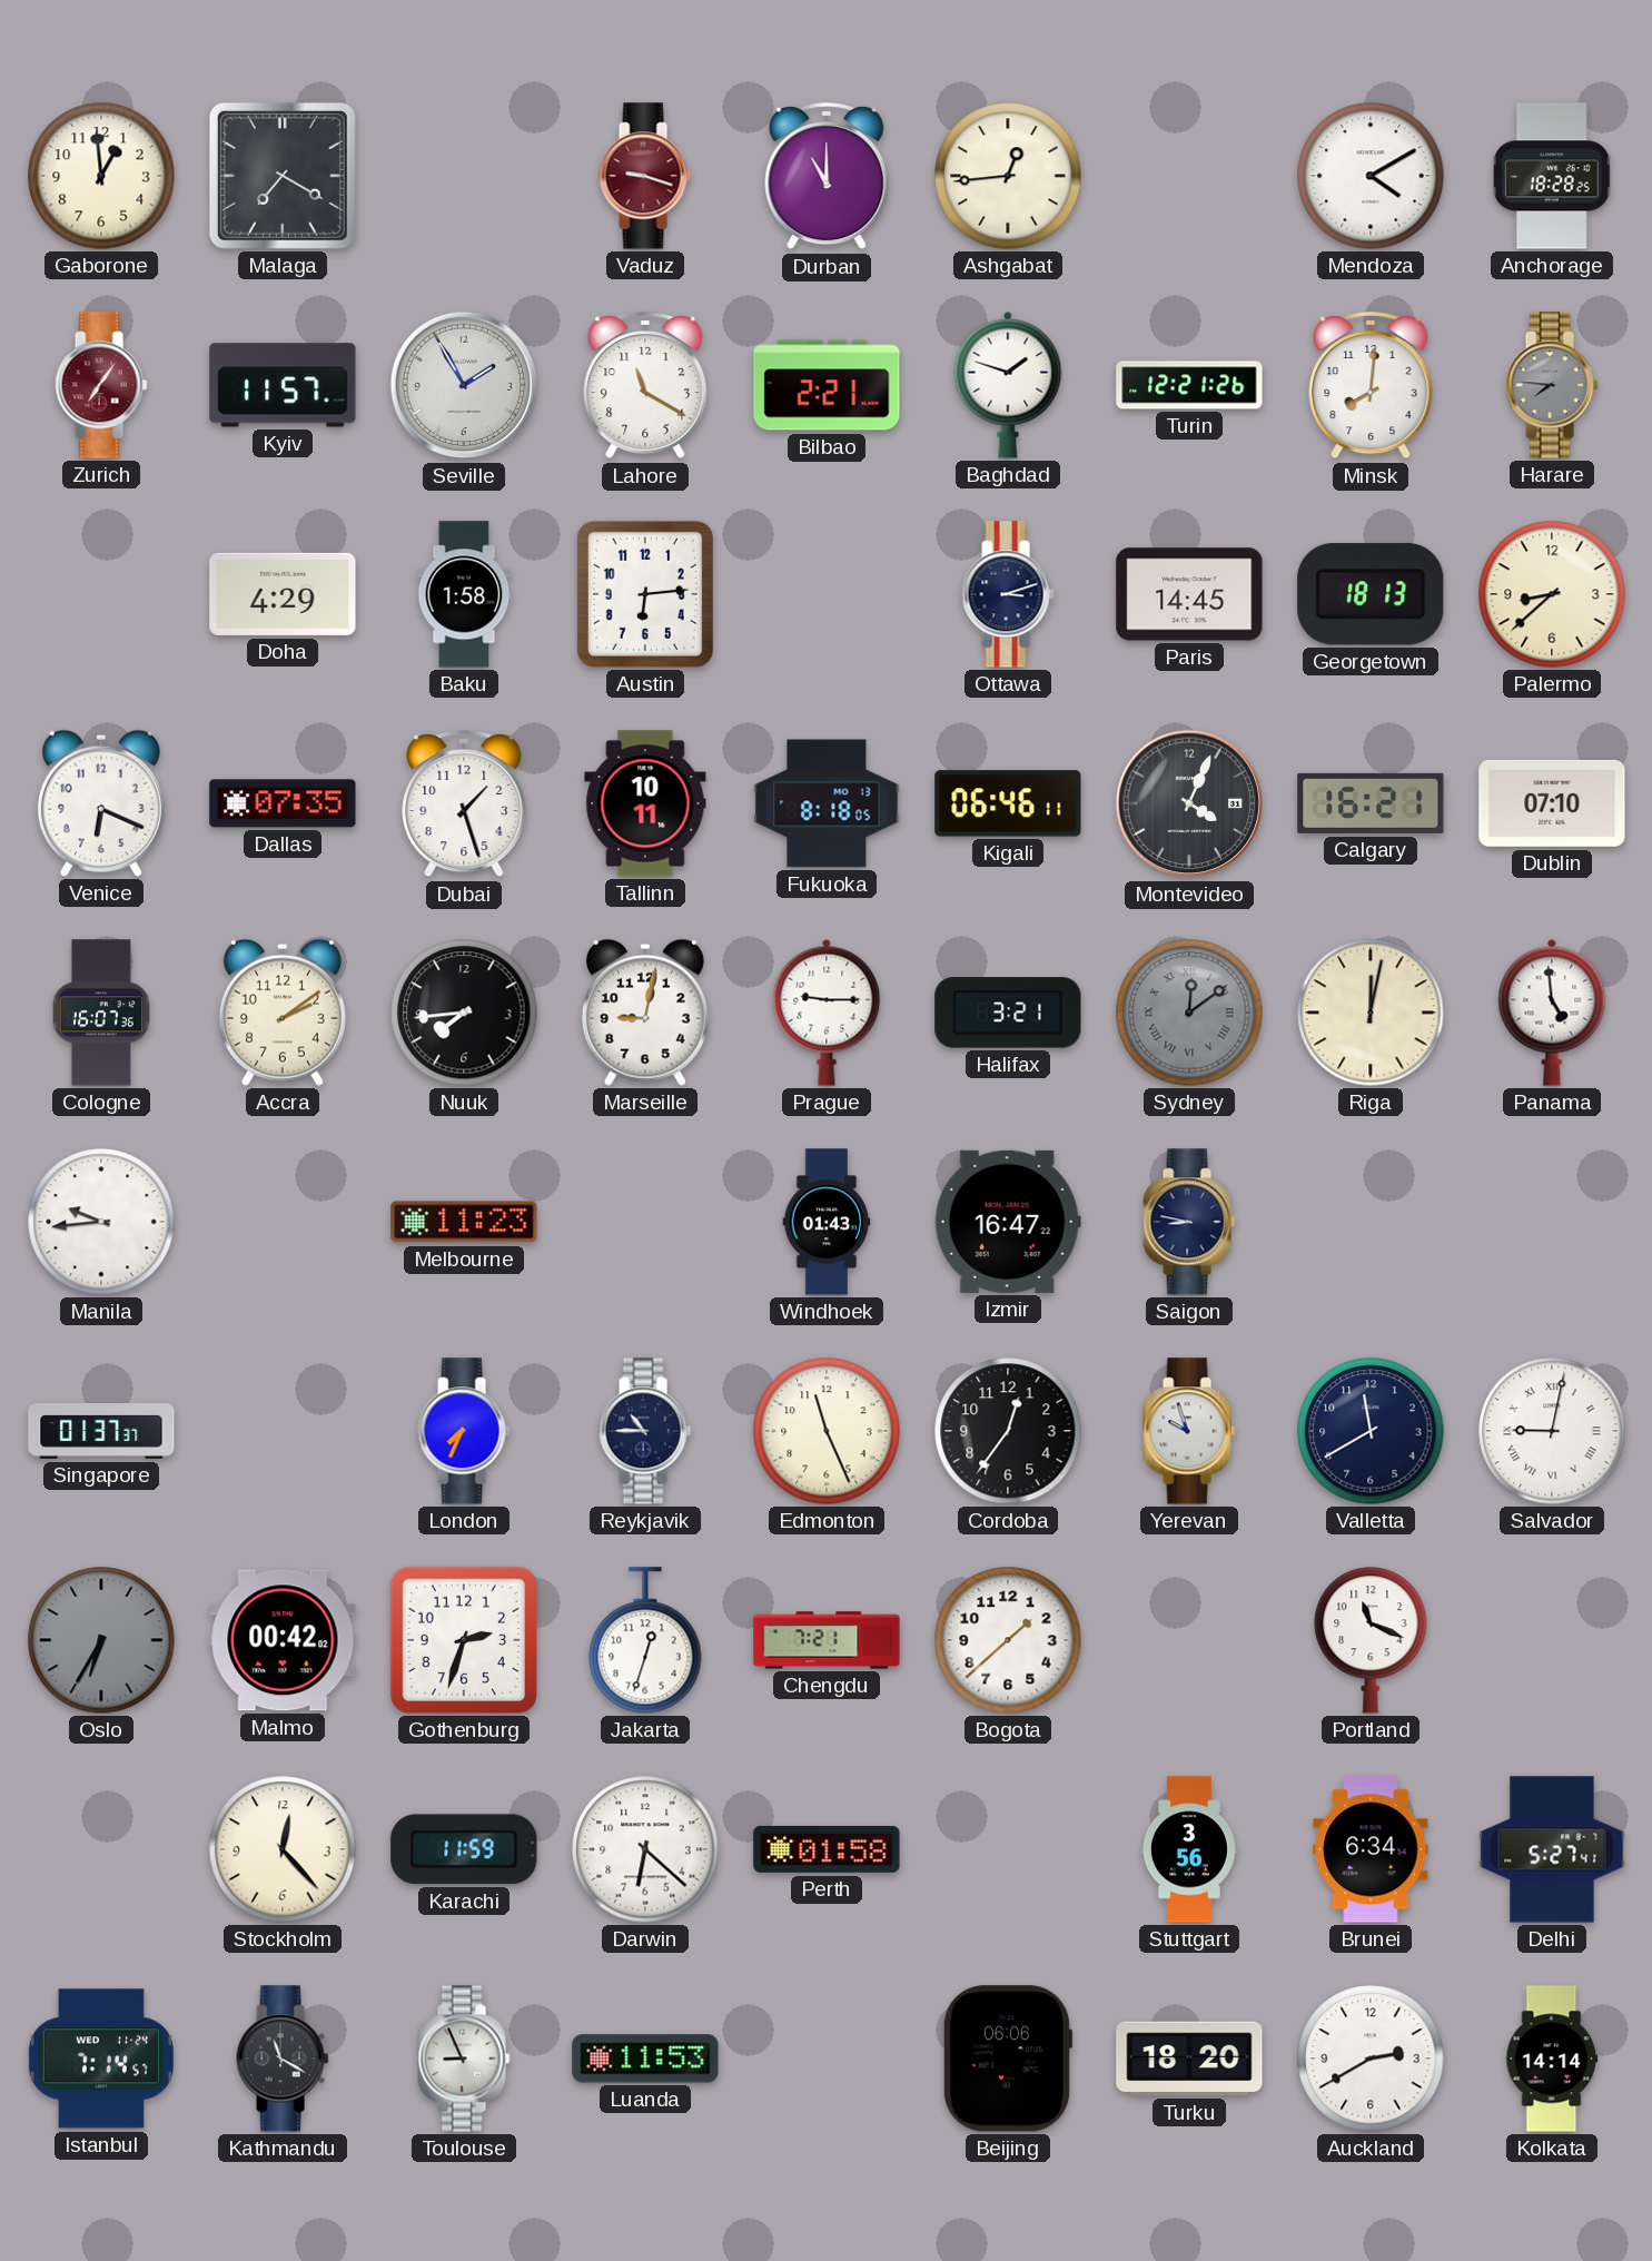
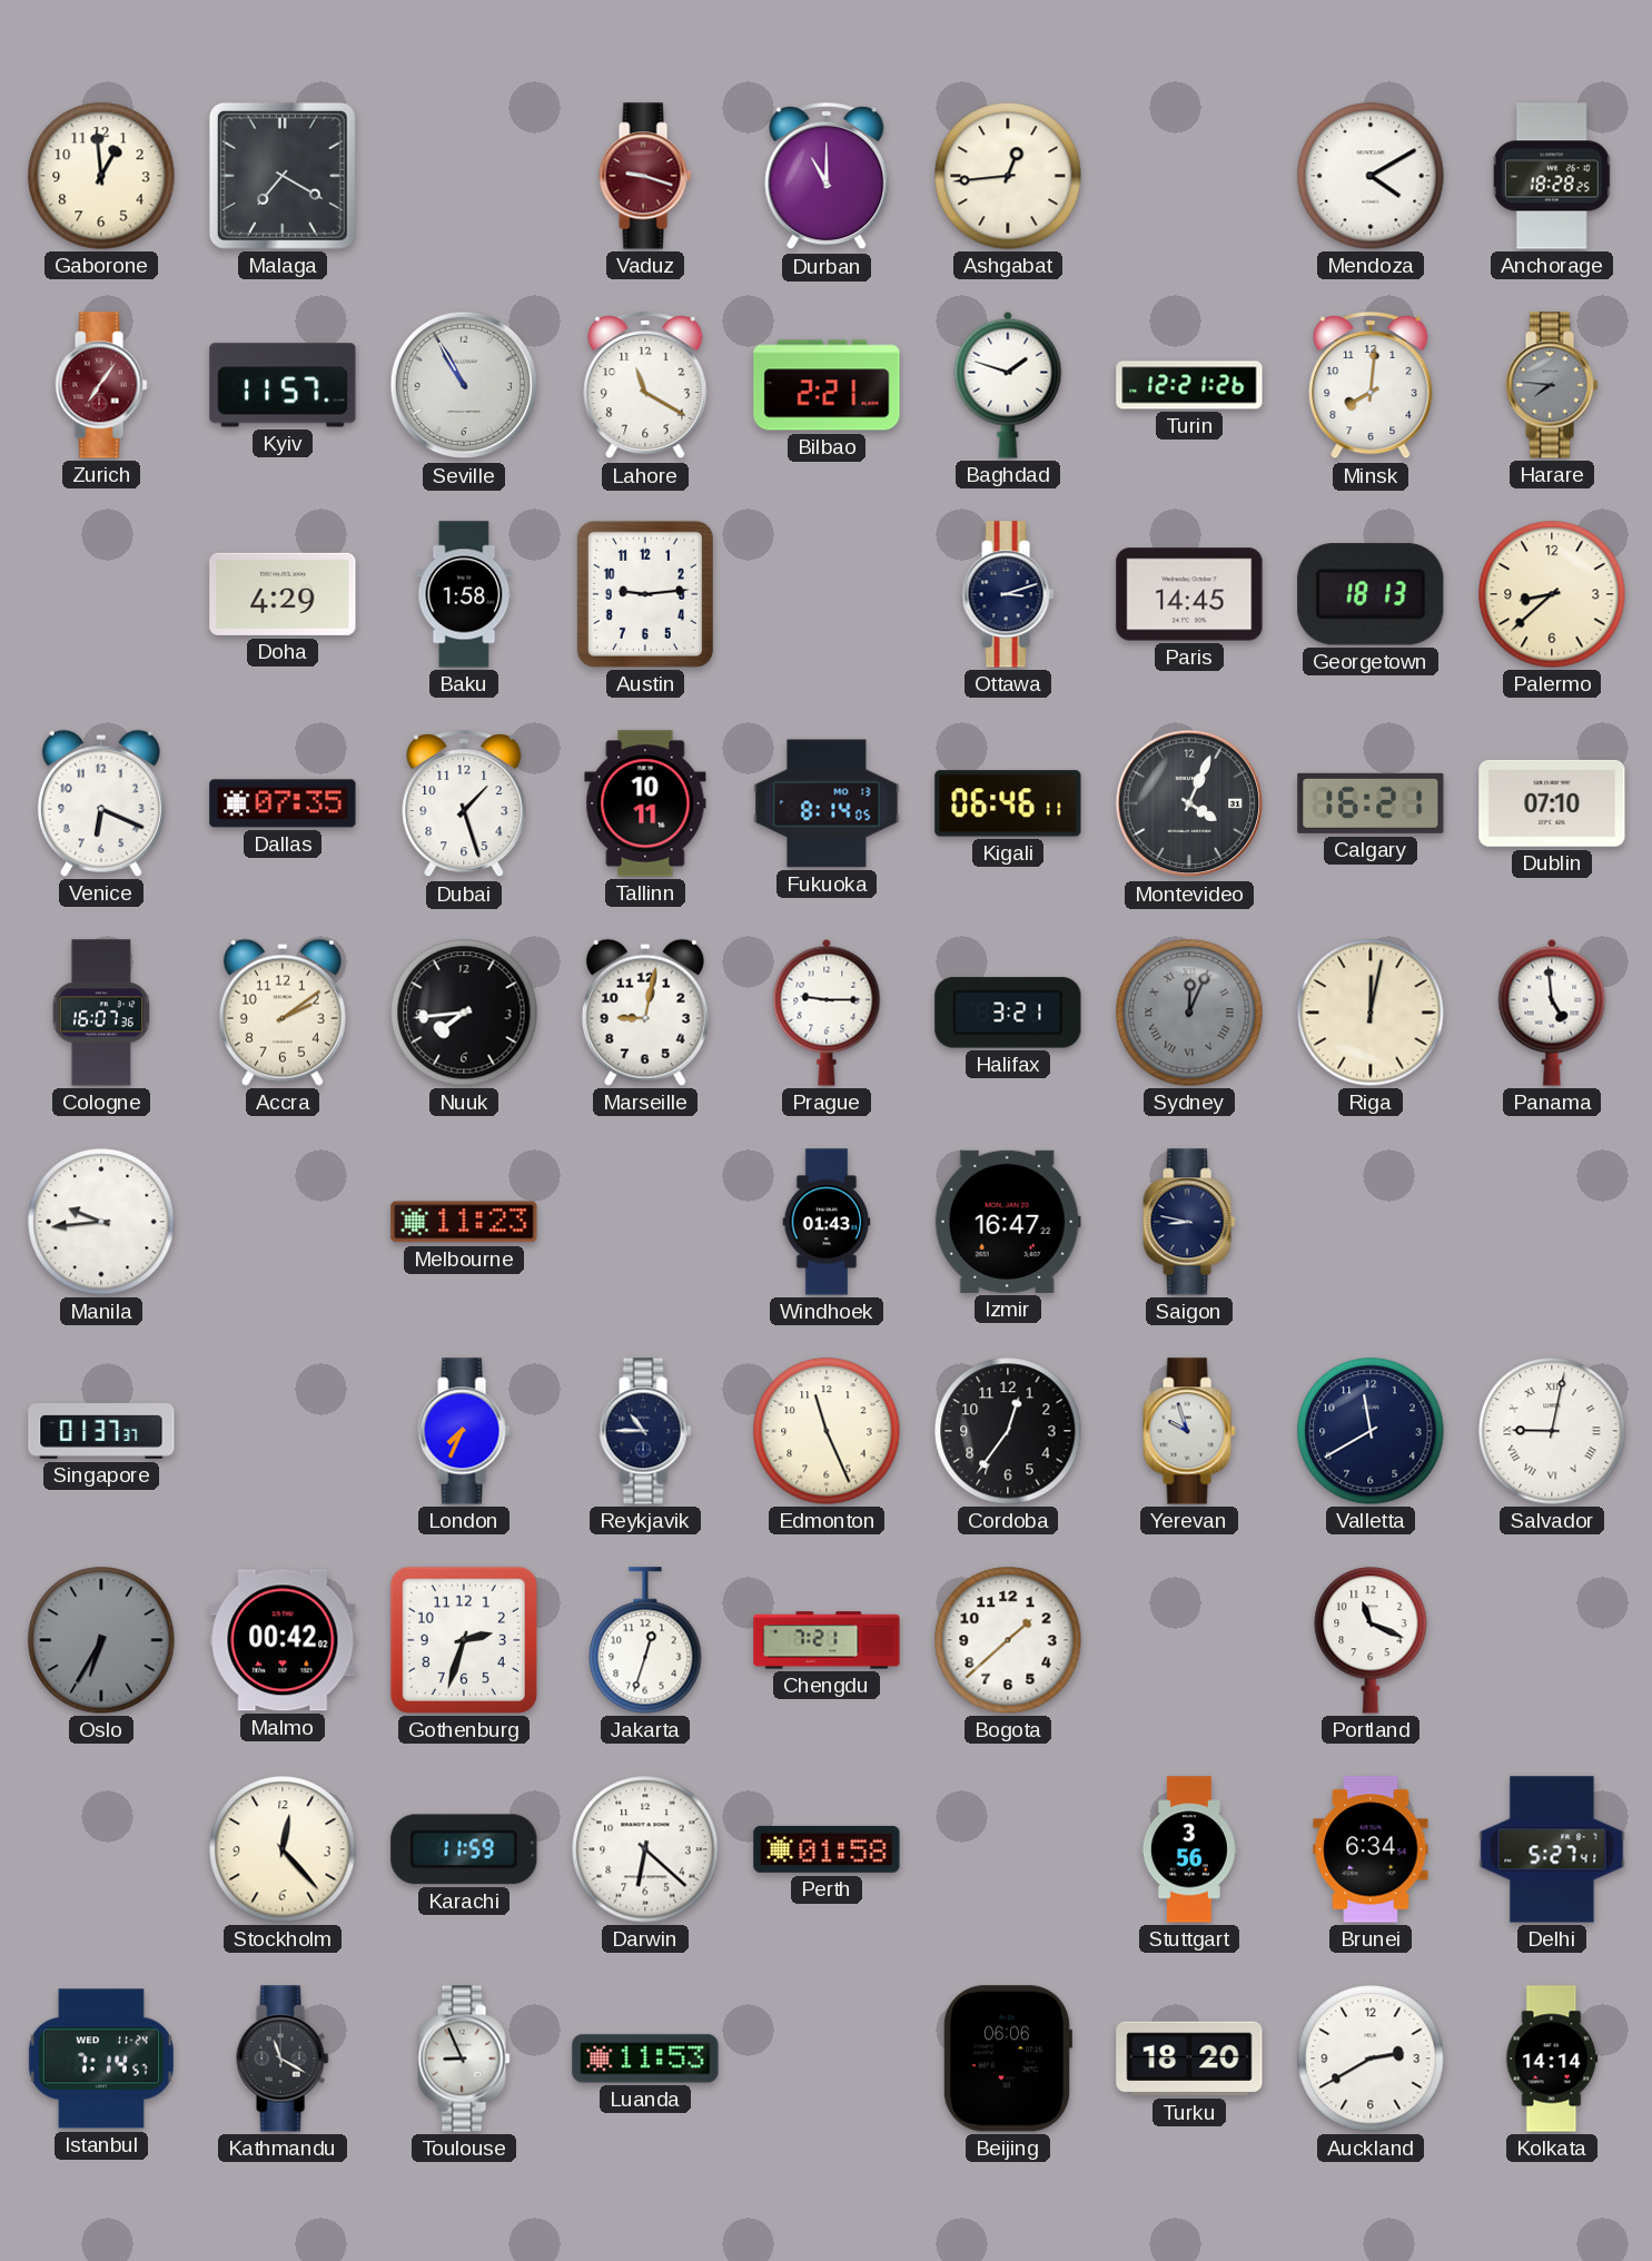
Seville: 1:55 -> 10:55 (464, 385)
Austin: 6:14 -> 9:14 (645, 594)
Fukuoka: 8:18 -> 8:14 (827, 803)
Sydney: 12:09 -> 12:04 (1189, 1013)
